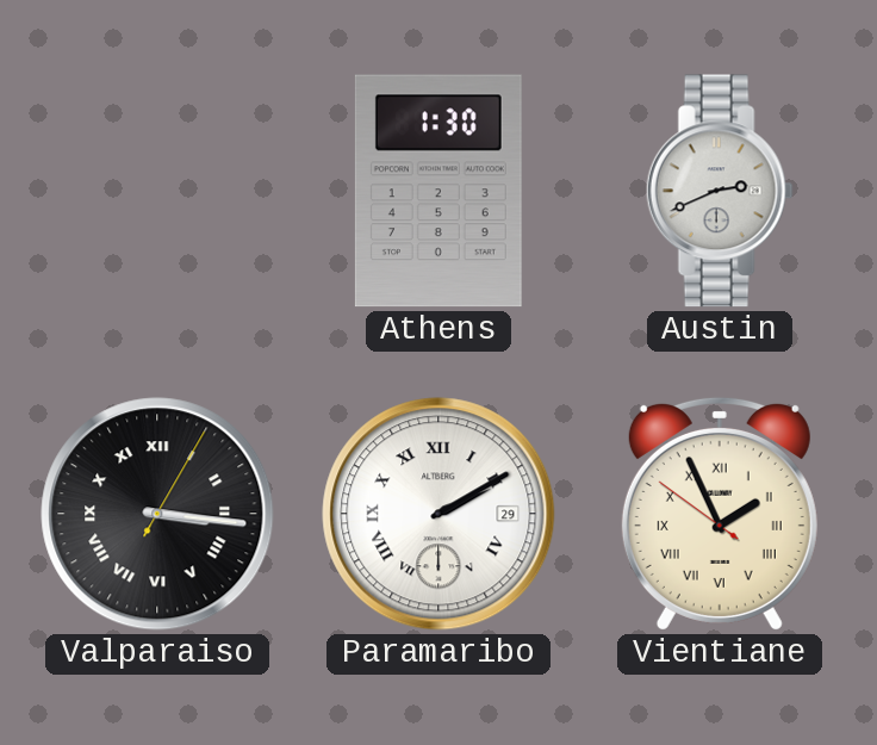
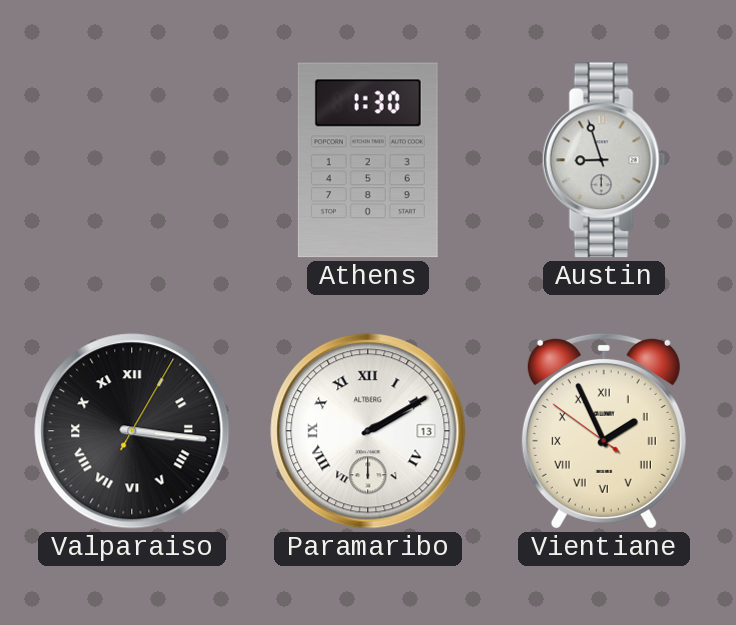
Austin: 2:41 -> 8:57 (604, 160)
Paramaribo date: 29 -> 13 (368, 431)
